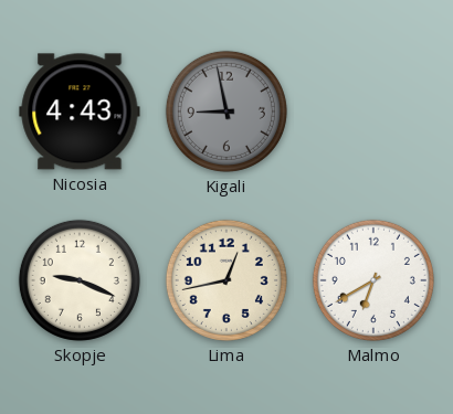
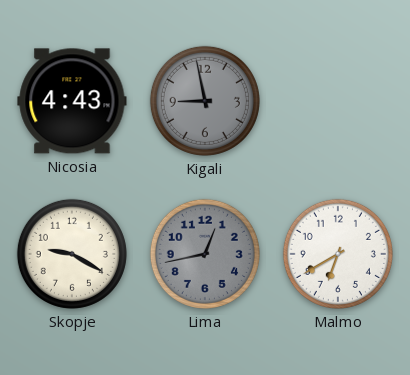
Skopje: 9:19 -> 9:20 (72, 254)
Lima dial: cream -> grey (205, 254)
